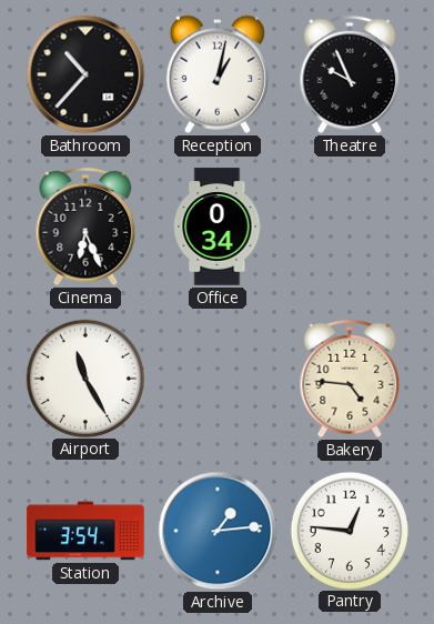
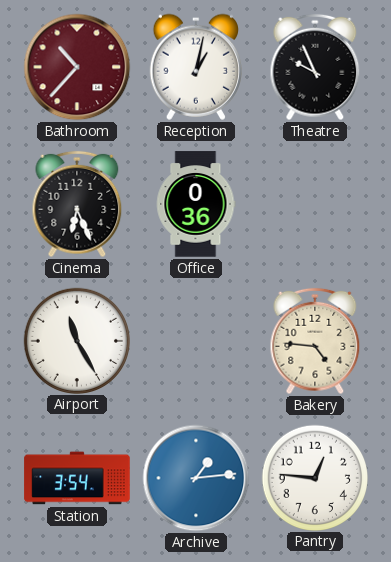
Bathroom dial: black -> burgundy (77, 67)
Office: 0:34 -> 0:36 (196, 204)
